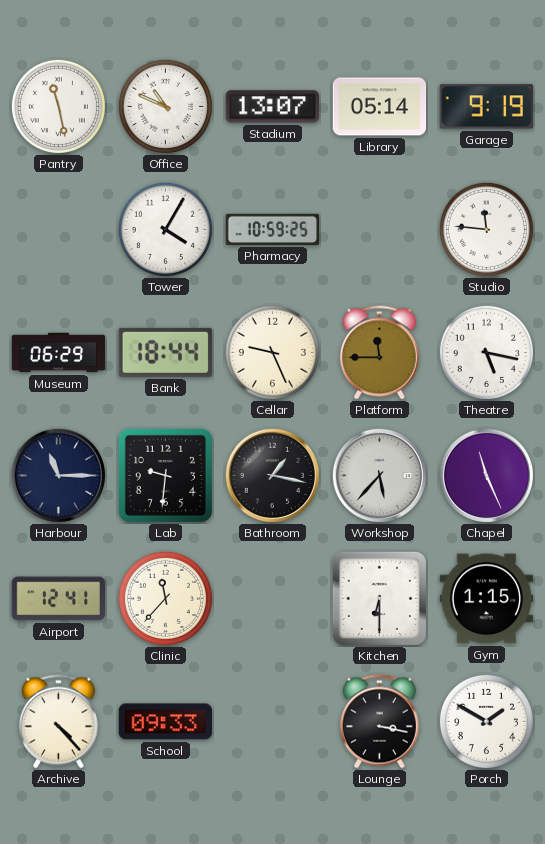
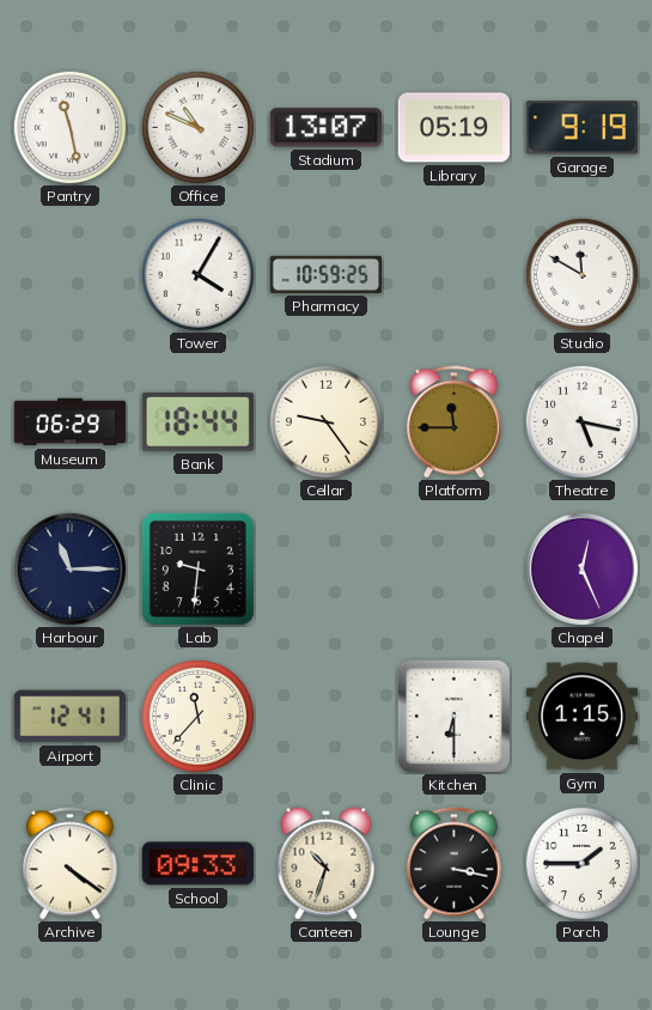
Library: 05:14 -> 05:19 (455, 128)
Studio: 11:46 -> 11:50 (581, 274)
Cellar: 9:26 -> 9:24 (325, 421)
Bathroom: 1:17 -> none (272, 475)
Workshop: 5:37 -> none (379, 475)
Chapel: 11:26 -> 12:26 (581, 568)
Archive: 4:23 -> 4:21 (69, 864)
Canteen: none -> 10:33 (327, 864)
Porch: 1:50 -> 1:45 (581, 863)
